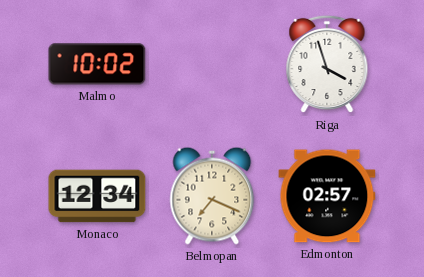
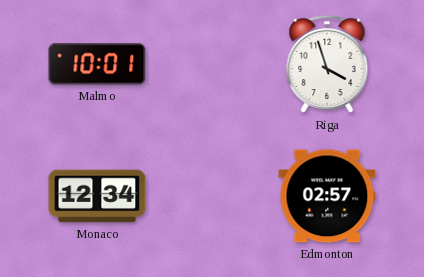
Malmo: 10:02 -> 10:01 (97, 64)
Belmopan: 7:19 -> none (212, 196)
